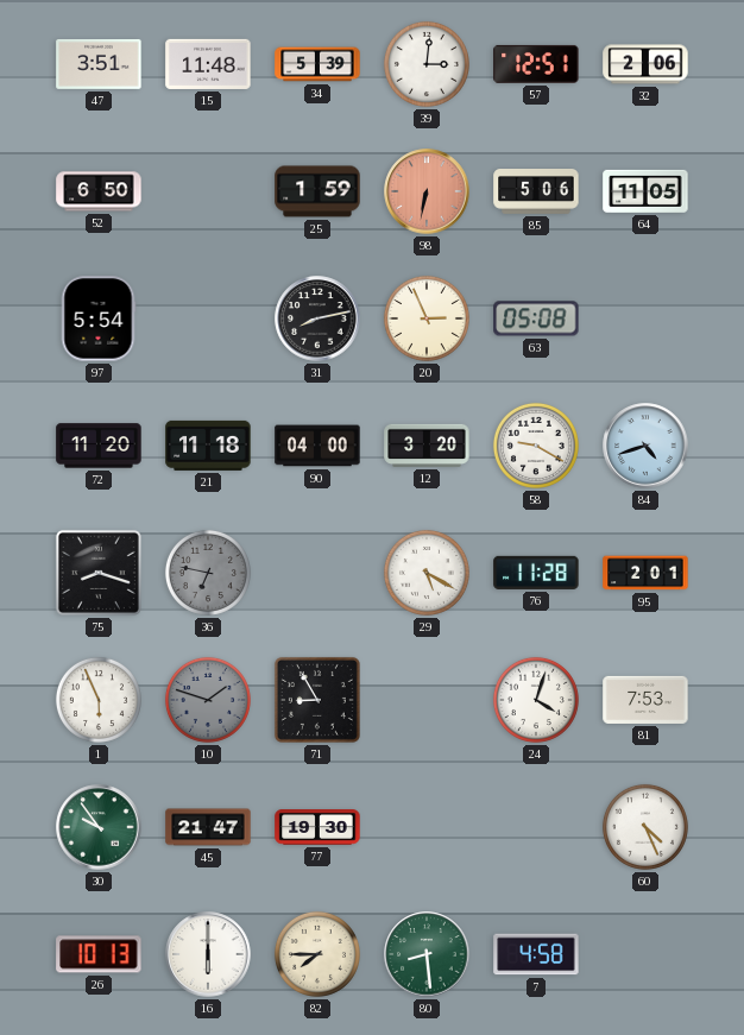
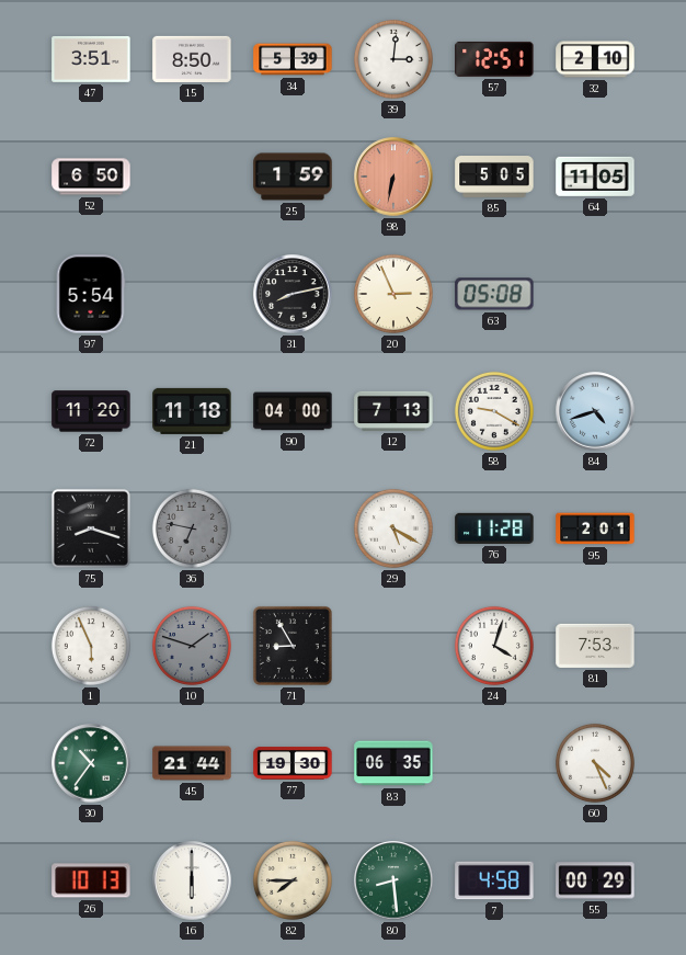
15: 11:48 -> 8:50 (192, 59)
32: 2:06 -> 2:10 (595, 59)
85: 5:06 -> 5:05 (494, 178)
12: 3:20 -> 7:13 (393, 411)
30: 9:54 -> 10:36 (91, 763)
45: 21:47 -> 21:44 (192, 763)
83: none -> 06:35 (393, 763)
55: none -> 00:29 (595, 880)
